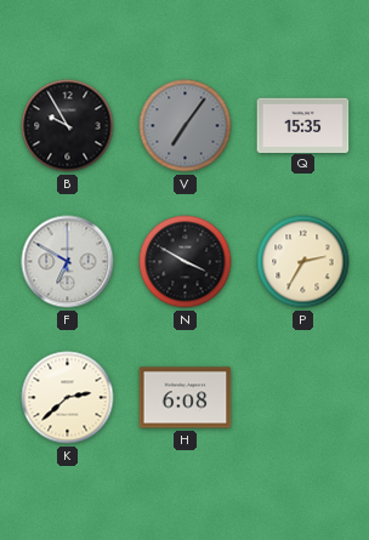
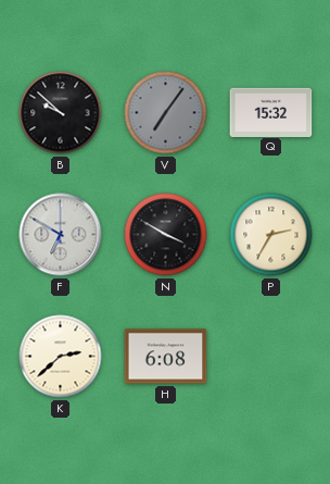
B: 9:55 -> 9:52 (61, 113)
Q: 15:35 -> 15:32 (271, 112)
